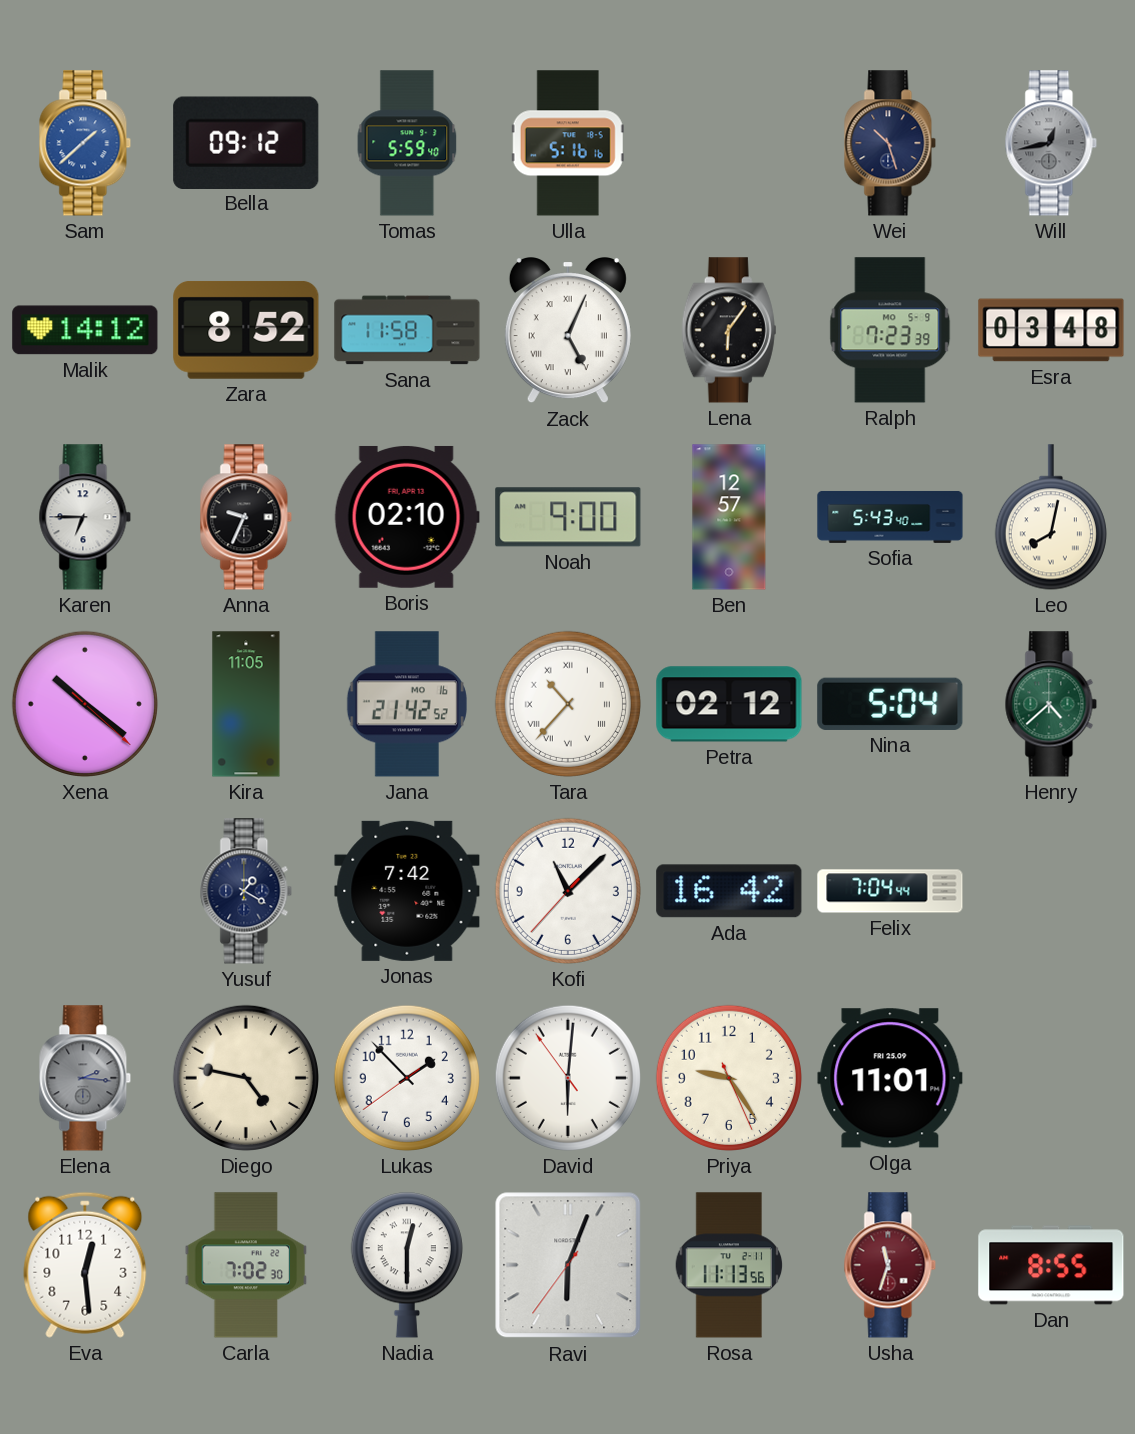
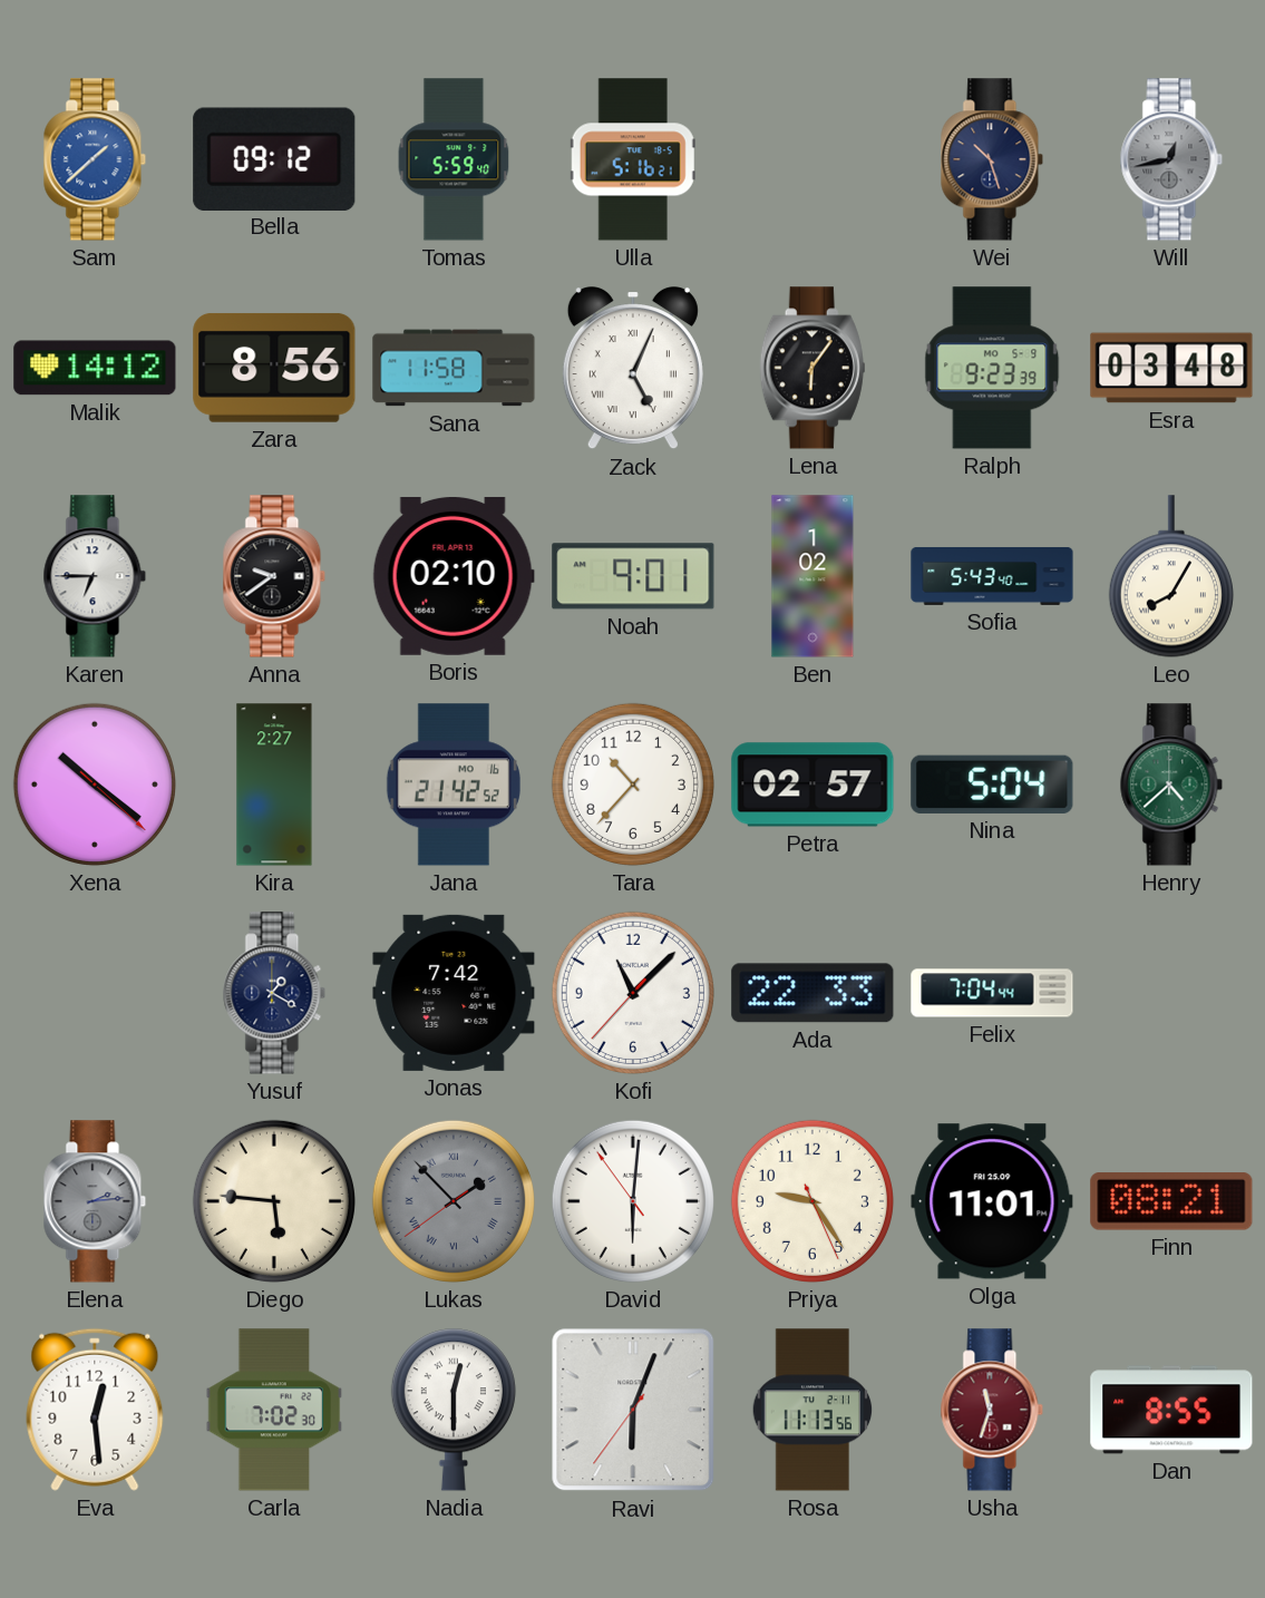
Ulla: 5:16:16 -> 5:16:21 (633, 159)
Zara: 8:52 -> 8:56 (274, 368)
Ralph: 7:23 -> 9:23 (992, 368)
Anna: 9:34 -> 9:39 (274, 576)
Noah: 9:00 -> 9:01 (633, 576)
Ben: 12:57 -> 1:02 (812, 576)
Leo: 8:02 -> 8:05 (1171, 576)
Kira: 11:05 -> 2:27 (274, 785)
Tara numerals: Roman -> Arabic (633, 785)
Petra: 02:12 -> 02:57 (812, 785)
Ada: 16:42 -> 22:33 (812, 993)
Elena: 2:16 -> 2:14 (95, 1201)
Diego: 4:47 -> 5:46 (274, 1201)
Lukas dial: white -> grey (454, 1201)
Lukas numerals: Arabic -> Roman (454, 1201)
Finn: none -> 08:21 (1171, 1201)
